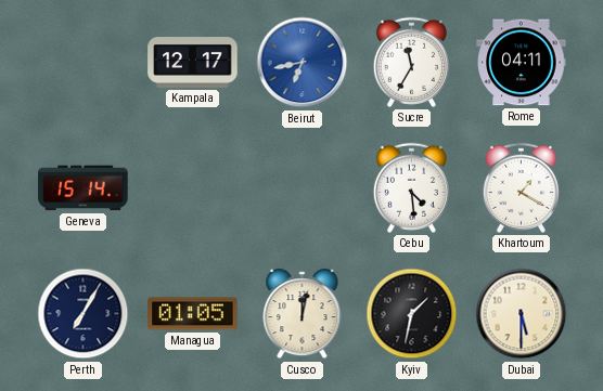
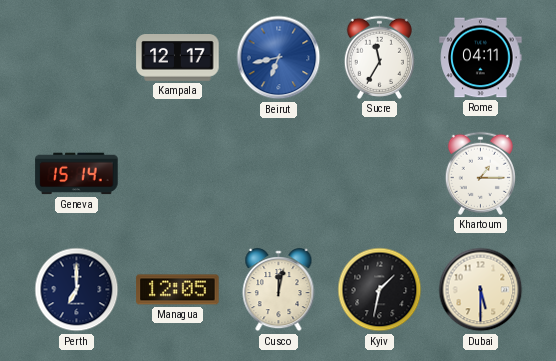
Cebu: 4:29 -> none (411, 187)
Khartoum: 1:20 -> 1:15 (480, 173)
Perth: 7:05 -> 7:00 (77, 290)
Managua: 01:05 -> 12:05 (178, 290)
